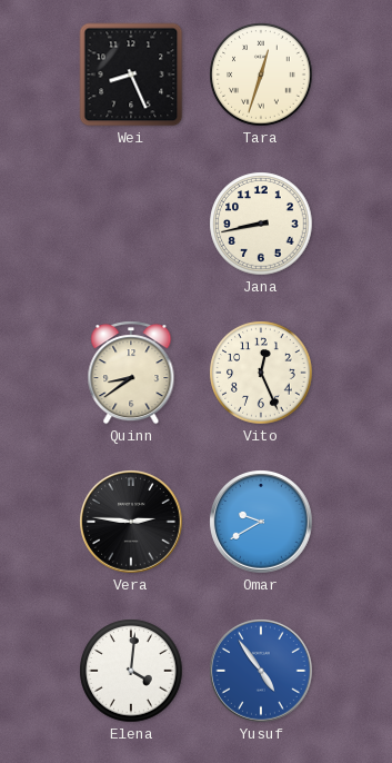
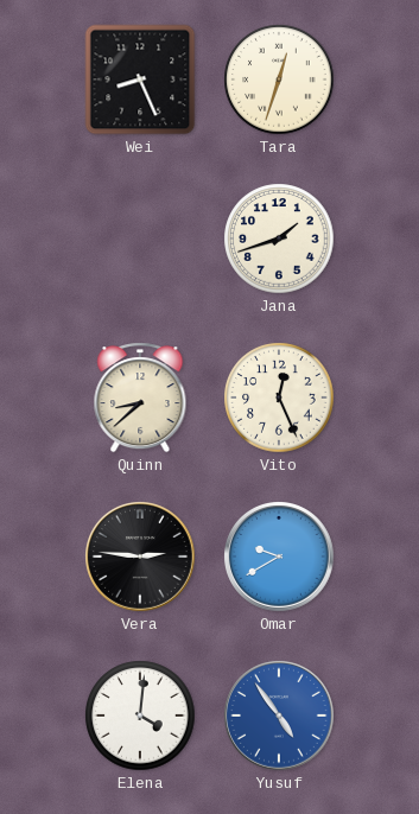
Jana: 8:43 -> 1:42 (279, 239)
Quinn: 8:39 -> 8:38 (140, 398)
